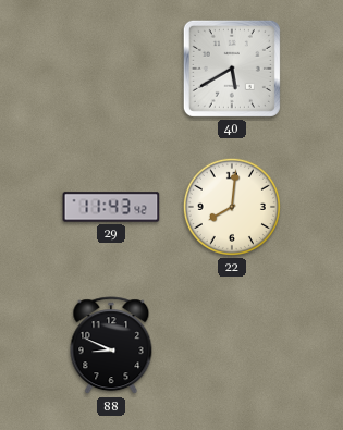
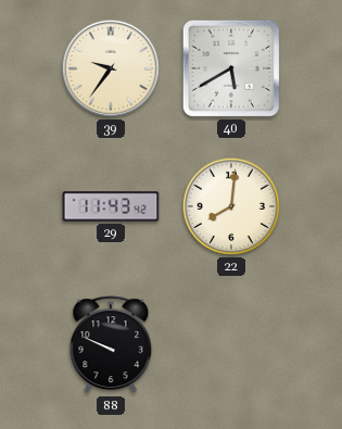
39: none -> 9:36 (111, 68)
88: 8:49 -> 9:49 (111, 345)
